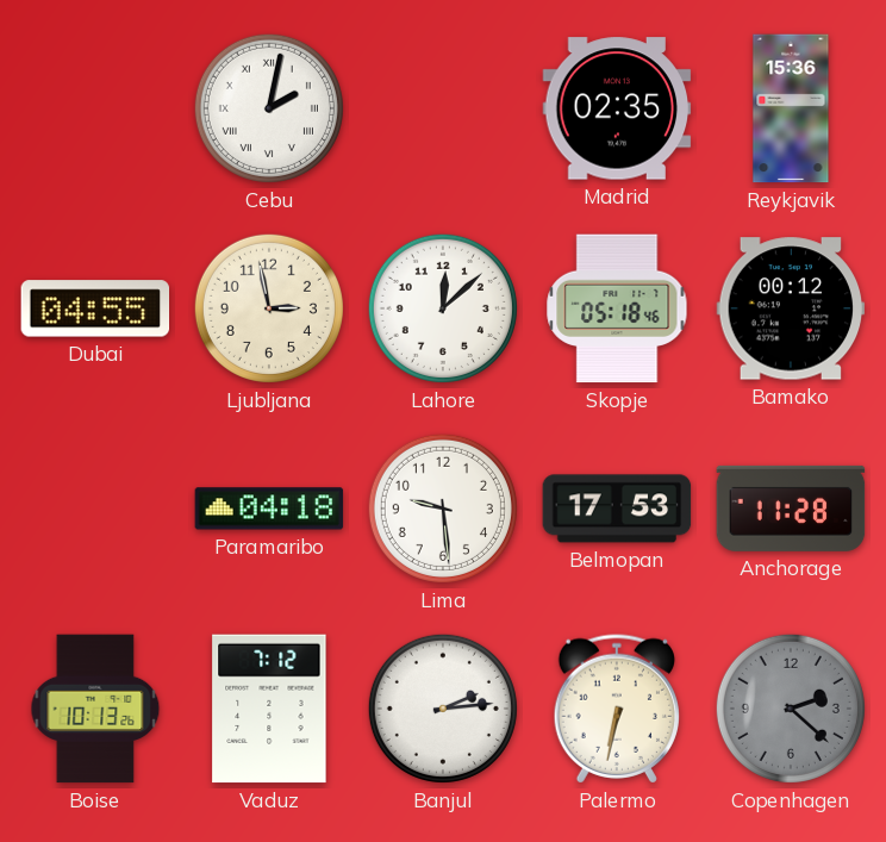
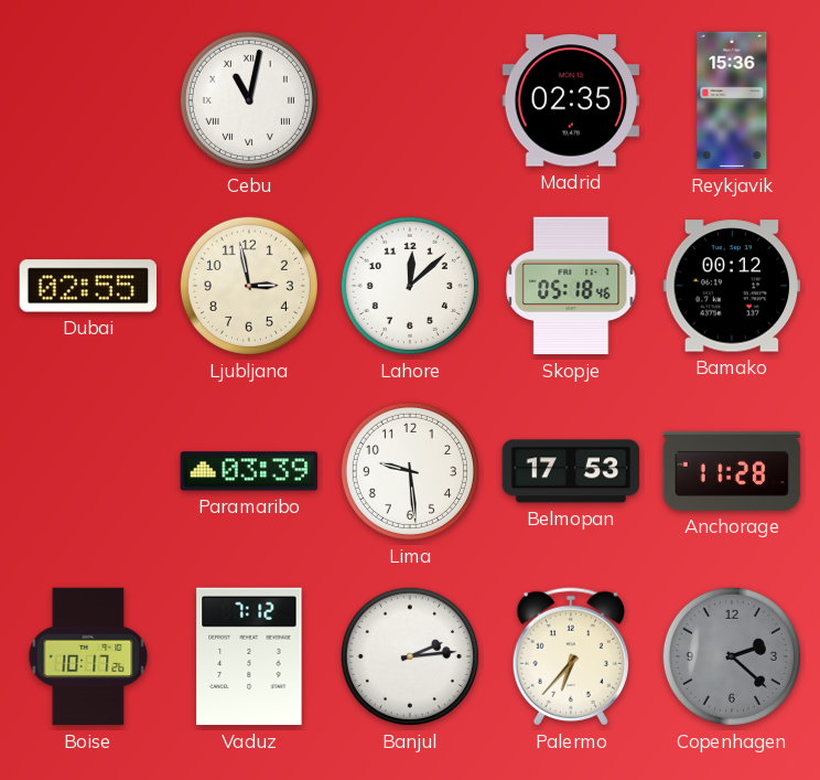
Cebu: 2:02 -> 11:02 (249, 100)
Dubai: 04:55 -> 02:55 (88, 286)
Paramaribo: 04:18 -> 03:39 (249, 471)
Boise: 10:13 -> 10:17 (88, 656)
Palermo: 6:32 -> 6:37 (570, 656)
